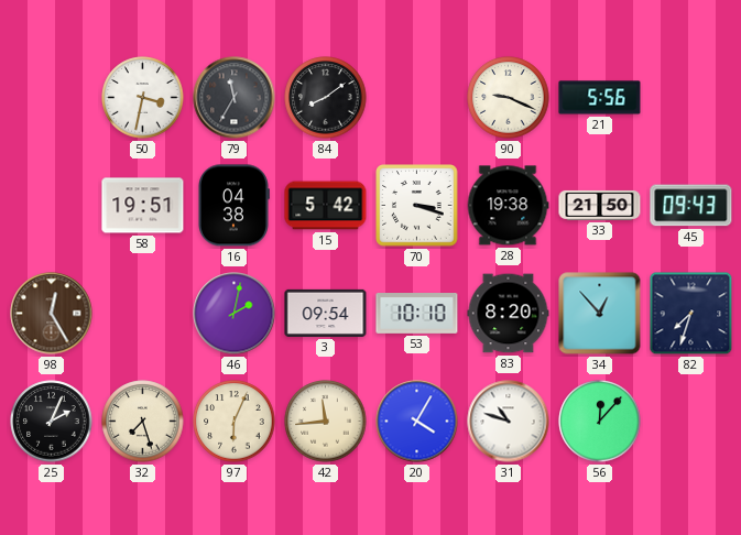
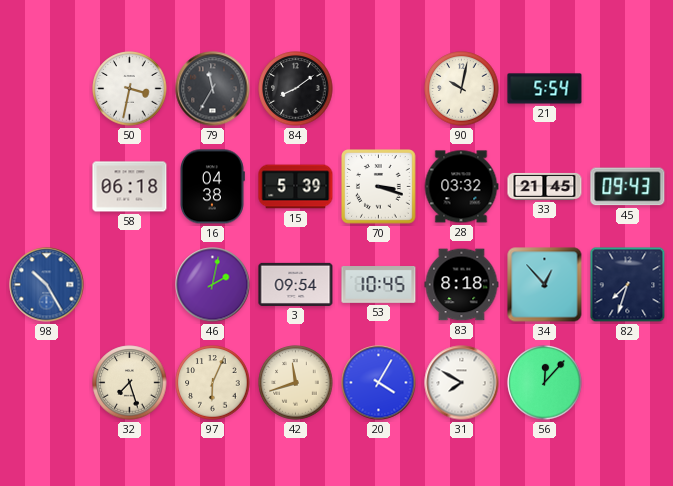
90: 9:19 -> 10:02 (462, 89)
21: 5:56 -> 5:54 (545, 89)
58: 19:51 -> 06:18 (130, 187)
15: 5:42 -> 5:39 (296, 187)
28: 19:38 -> 03:32 (461, 187)
33: 21:50 -> 21:45 (545, 186)
98: 12:25 -> 10:25 (47, 285)
98 dial: brown -> blue (47, 285)
53: 10:10 -> 10:45 (379, 285)
83: 8:20 -> 8:18 (462, 285)
25: 2:04 -> none (52, 422)
42: 11:44 -> 11:42 (296, 383)
31: 10:48 -> 7:50 (462, 383)
